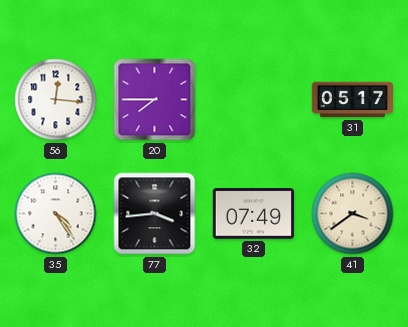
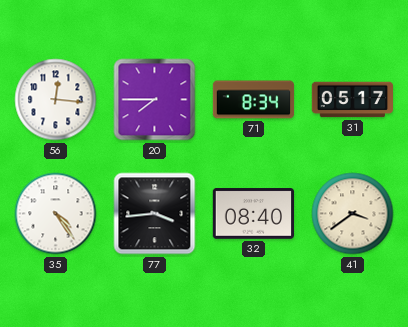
71: none -> 8:34 (254, 100)
32: 07:49 -> 08:40 (253, 214)
